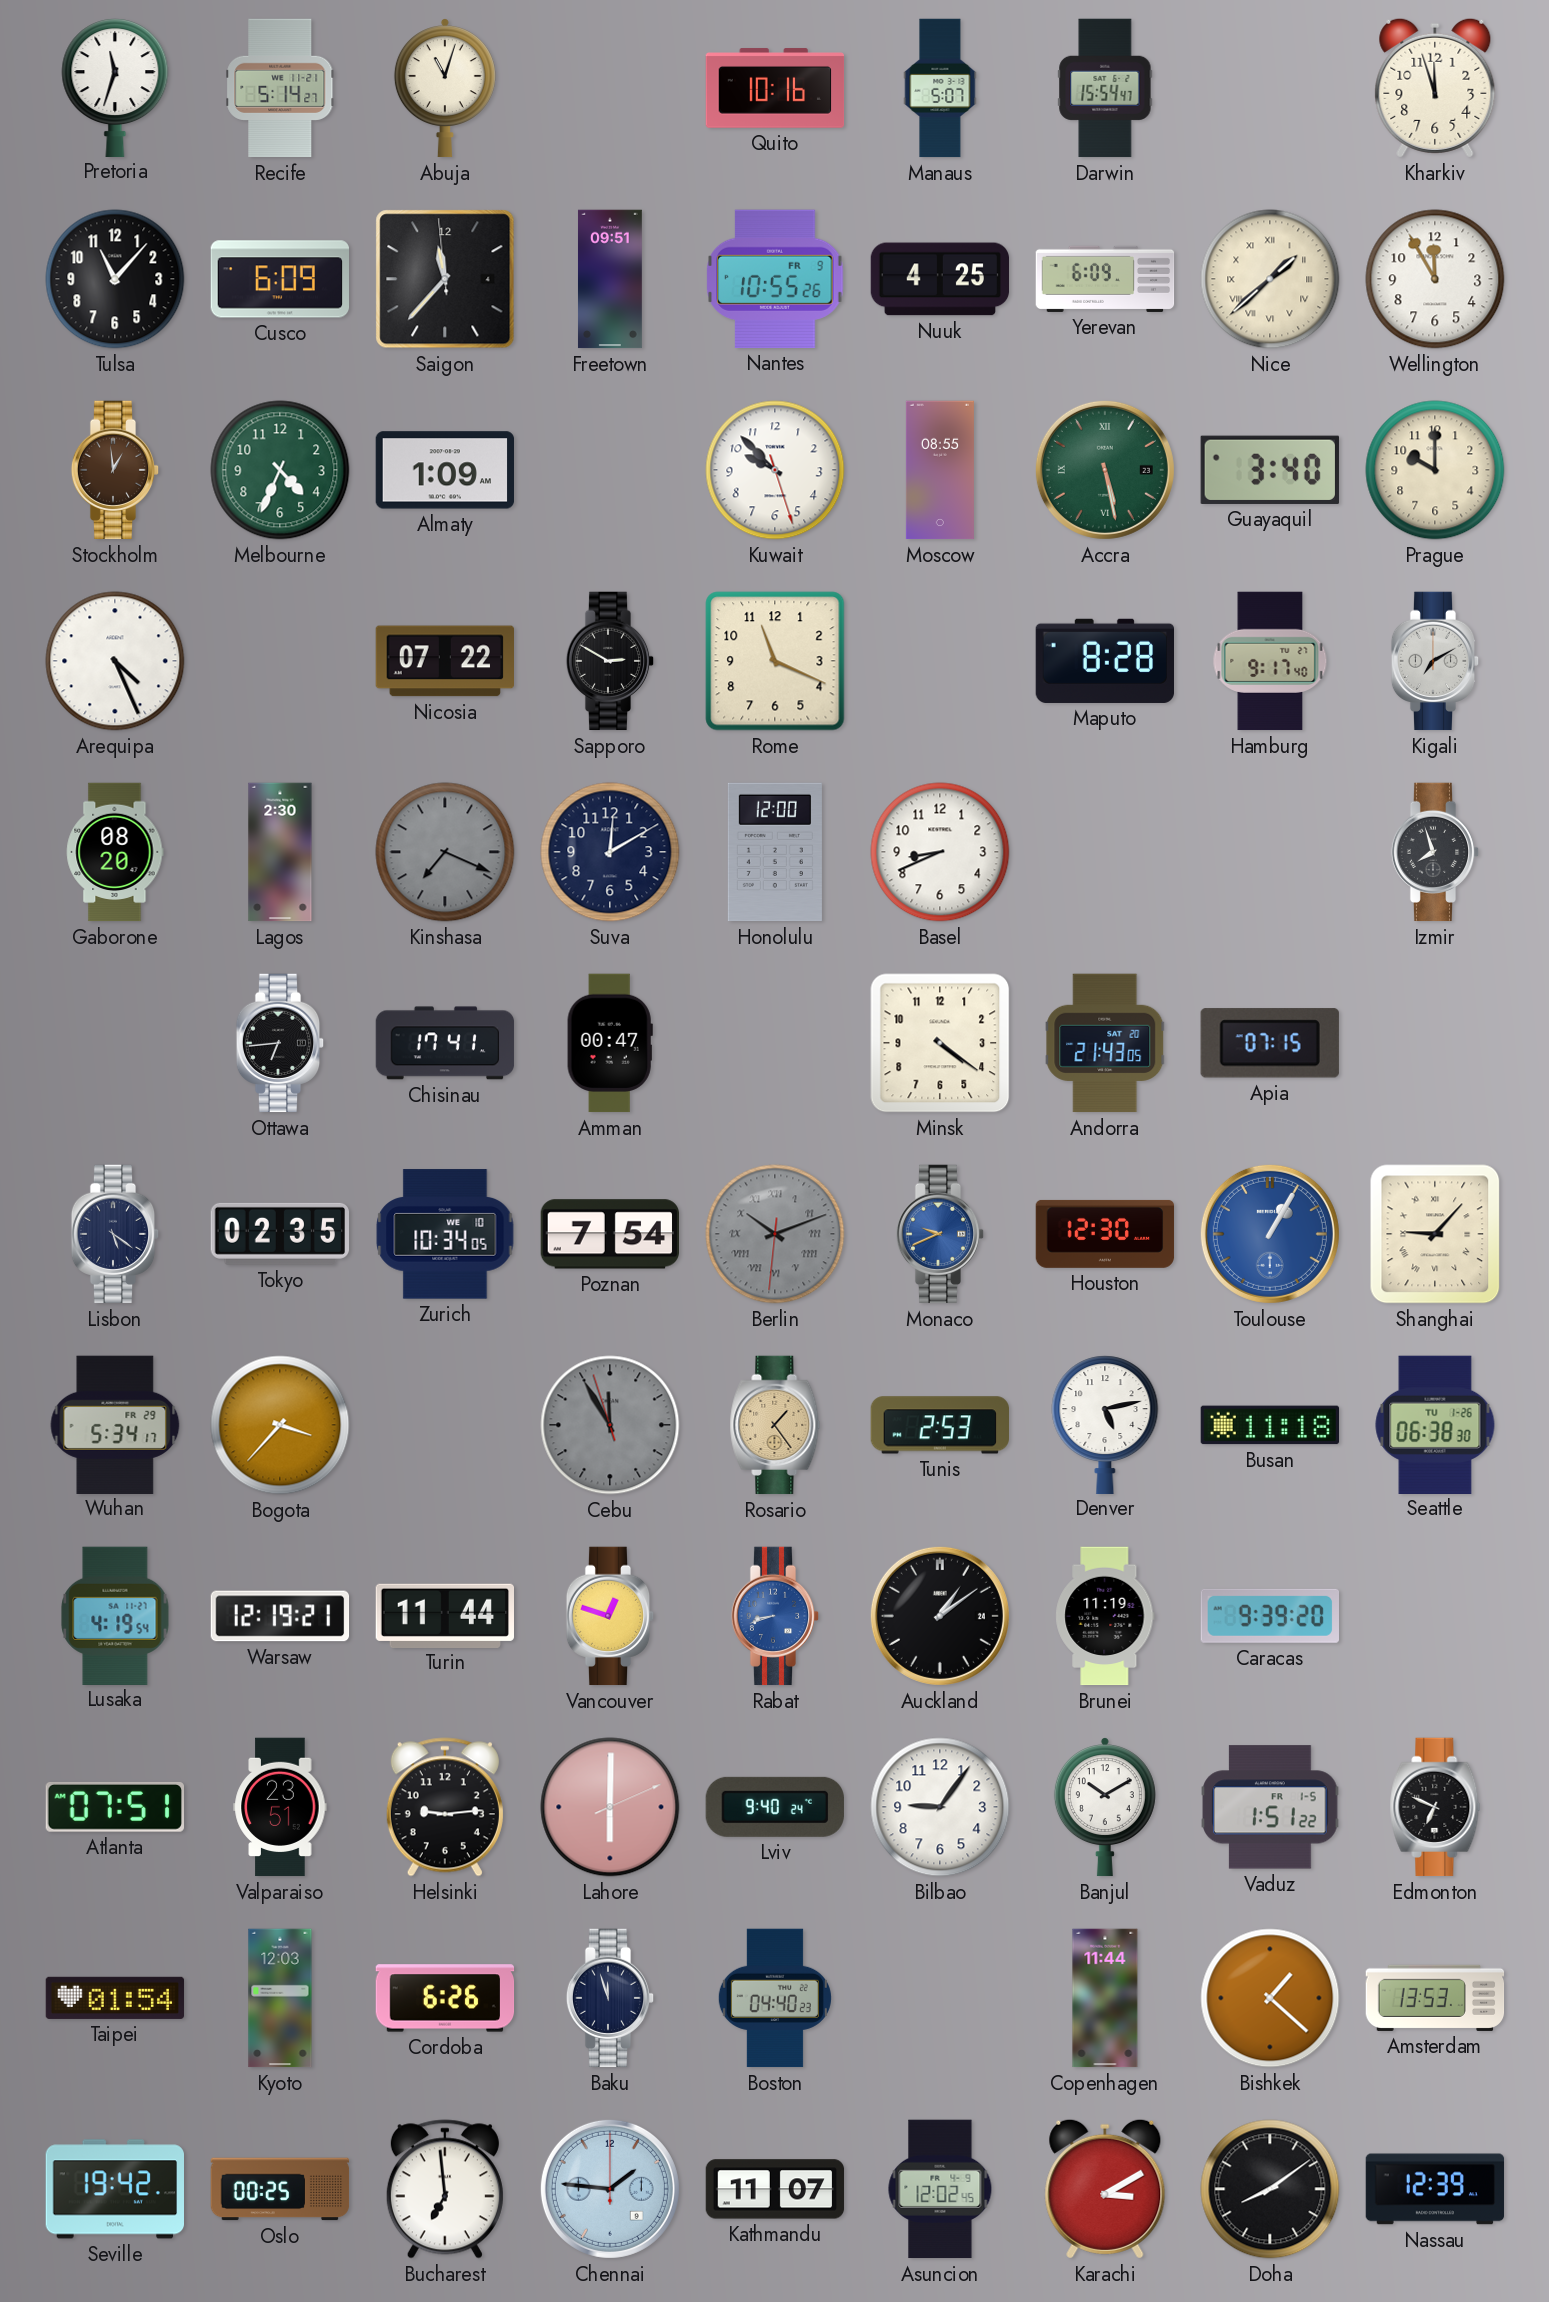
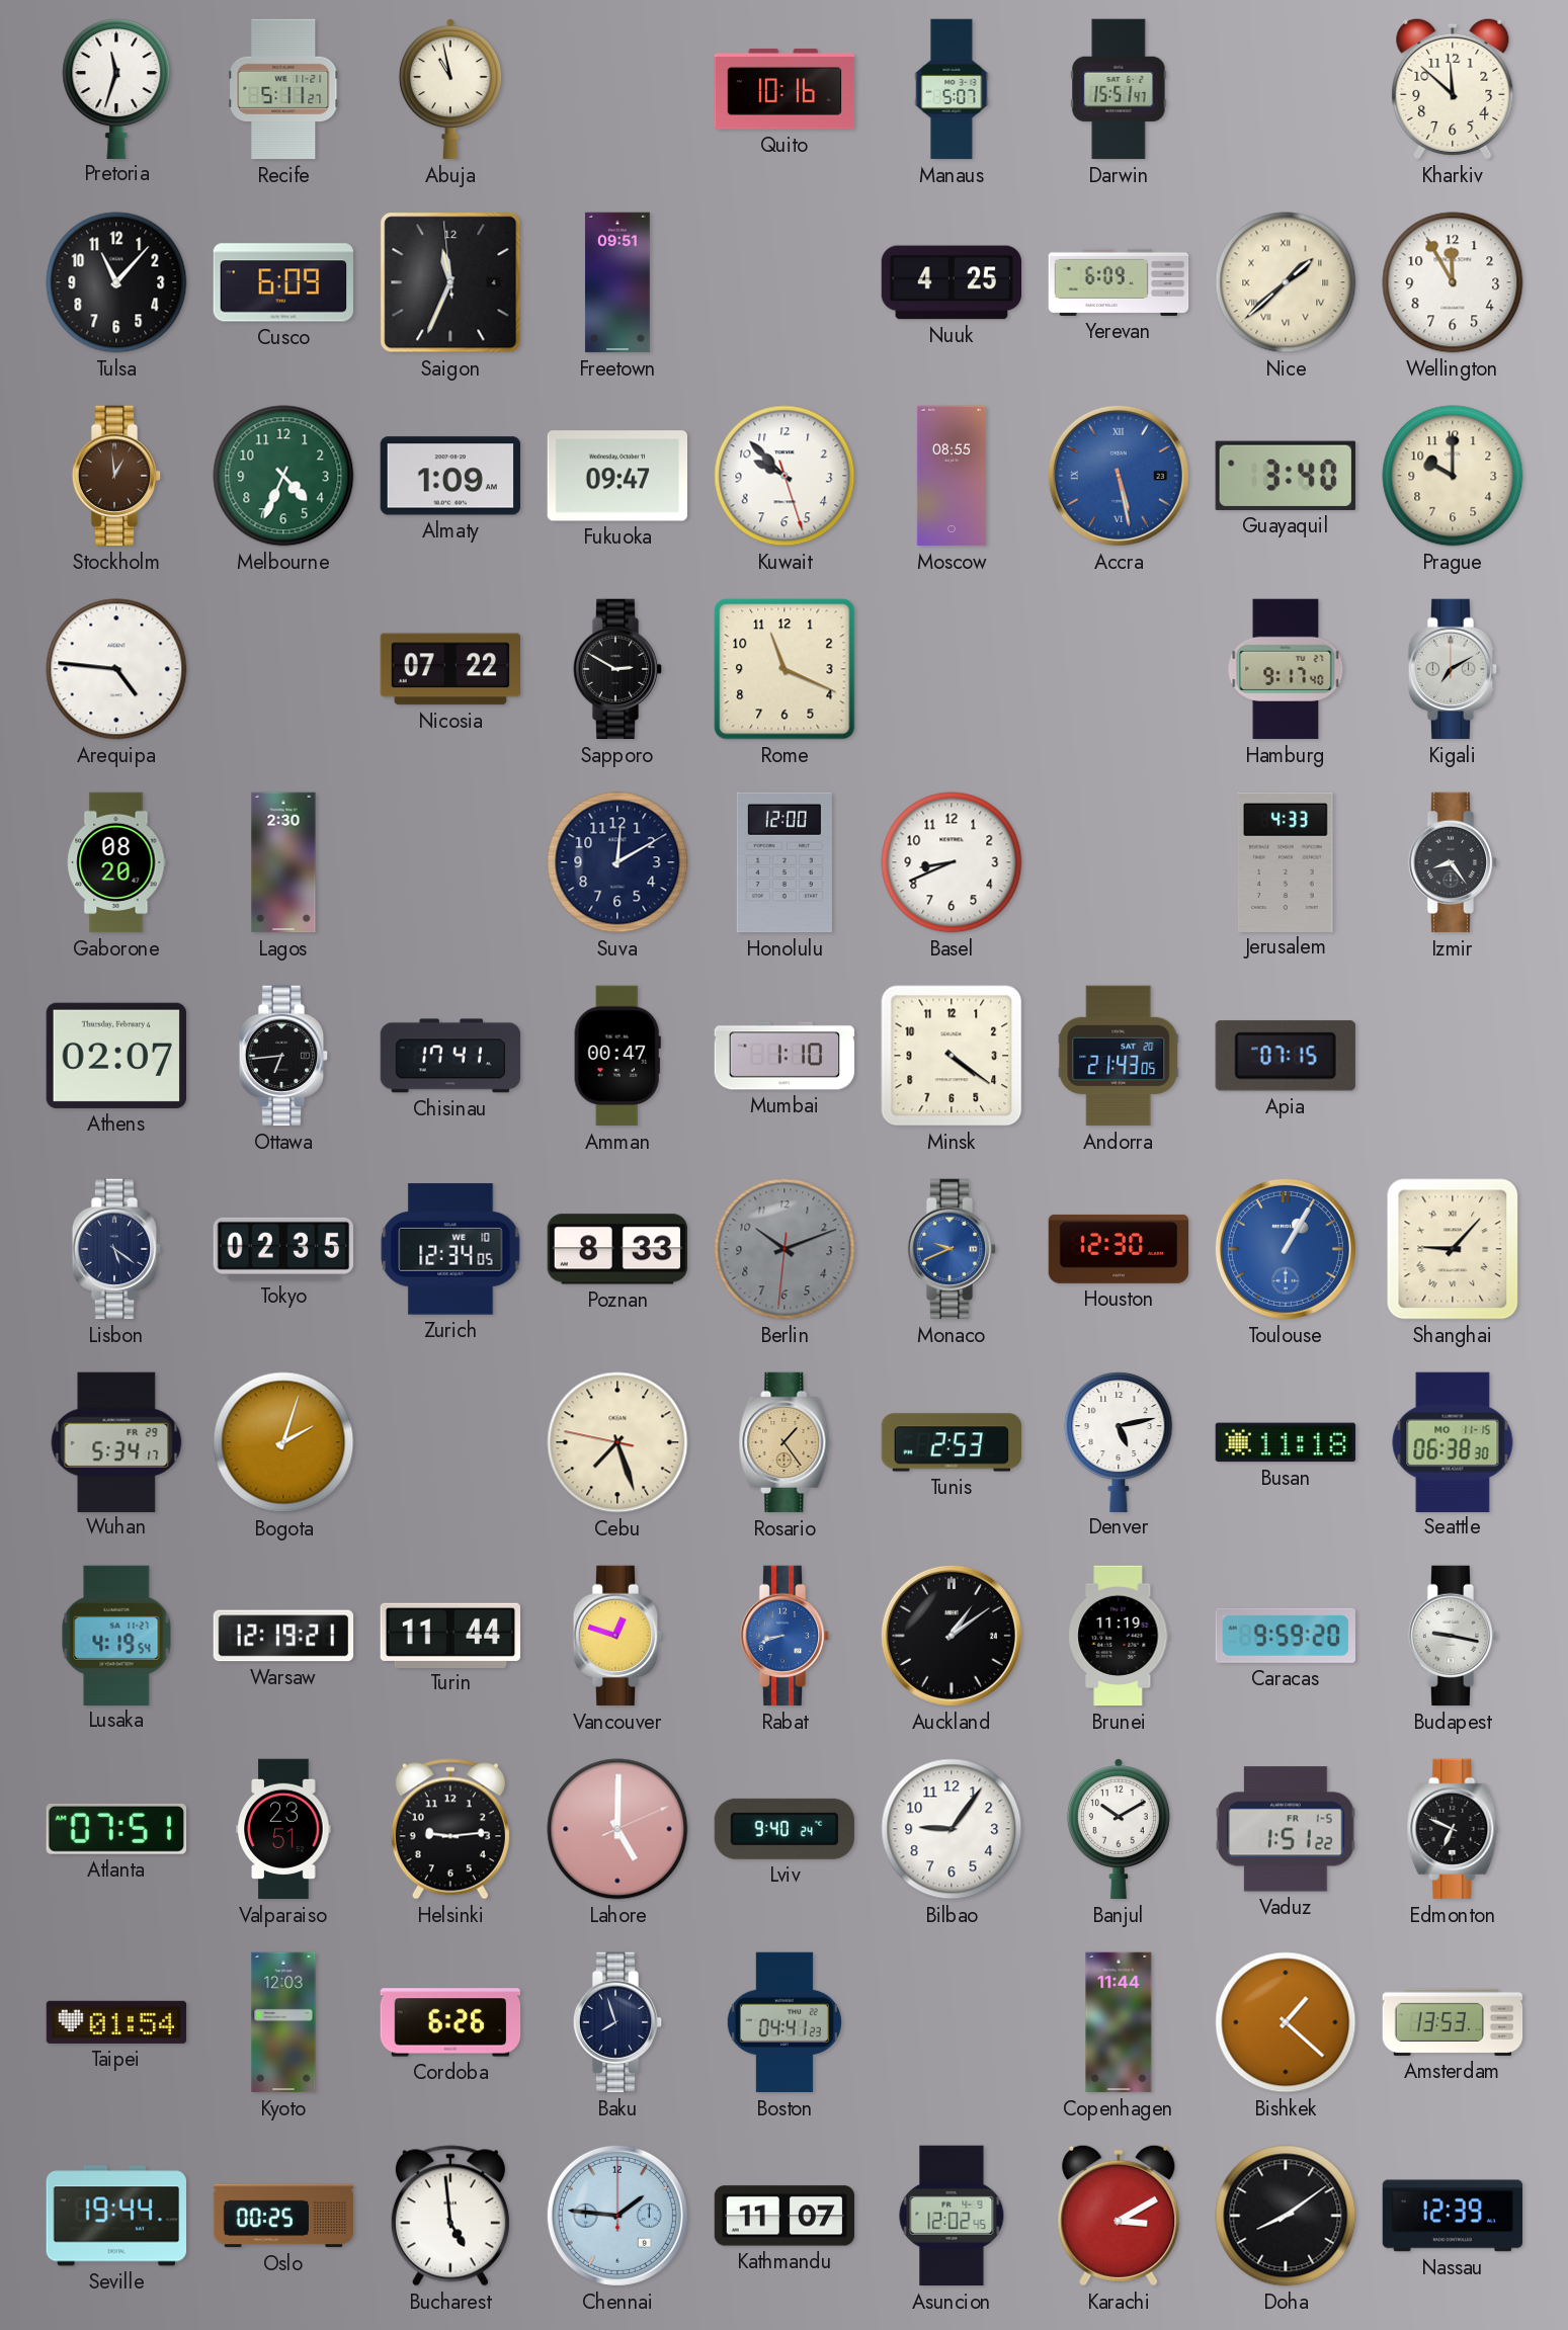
Recife: 5:14 -> 5:11 (283, 89)
Abuja: 11:03 -> 10:58 (450, 89)
Darwin: 15:54 -> 15:51 (1119, 89)
Kharkiv: 11:57 -> 11:52 (1453, 89)
Saigon: 11:36 -> 11:33 (450, 282)
Nantes: 10:55 -> none (775, 279)
Fukuoka: none -> 09:47 (616, 476)
Accra dial: green -> blue (1119, 476)
Arequipa: 4:26 -> 4:46 (116, 669)
Maputo: 8:28 -> none (1104, 661)
Kinshasa: 7:19 -> none (445, 852)
Jerusalem: none -> 4:33 (1287, 861)
Izmir: 7:57 -> 8:24 (1453, 862)
Athens: none -> 02:07 (116, 1056)
Mumbai: none -> 1:10 (785, 1056)
Zurich: 10:34 -> 12:34 (450, 1249)
Poznan: 7:54 -> 8:33 (617, 1249)
Berlin numerals: Roman -> Arabic (785, 1249)
Bogota: 3:37 -> 2:03 (283, 1442)
Cebu: 11:54 -> 7:26 (617, 1442)
Cebu dial: grey -> cream (617, 1442)
Seattle date: TU 1-26 -> MO 11-15 (1453, 1441)
Caracas: 9:39 -> 9:59 (1285, 1636)
Budapest: none -> 9:17 (1453, 1636)
Lahore: 6:00 -> 5:00 (617, 1829)
Baku: 11:57 -> 7:57 (617, 2022)
Boston: 04:40 -> 04:41 (785, 2022)
Seville: 19:42 -> 19:44 (115, 2216)
Bucharest: 6:59 -> 4:59 (450, 2216)
